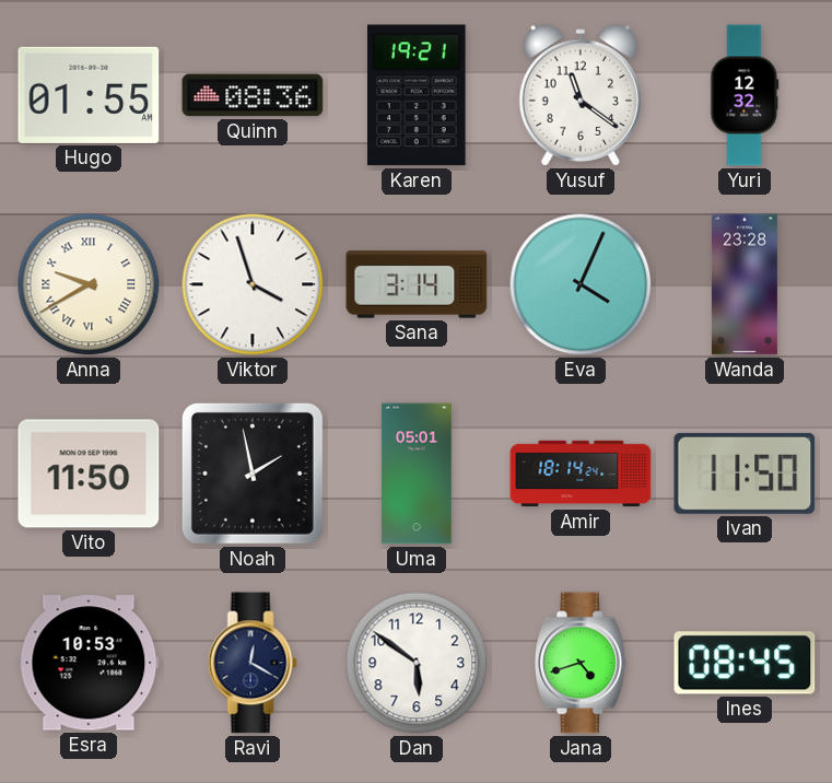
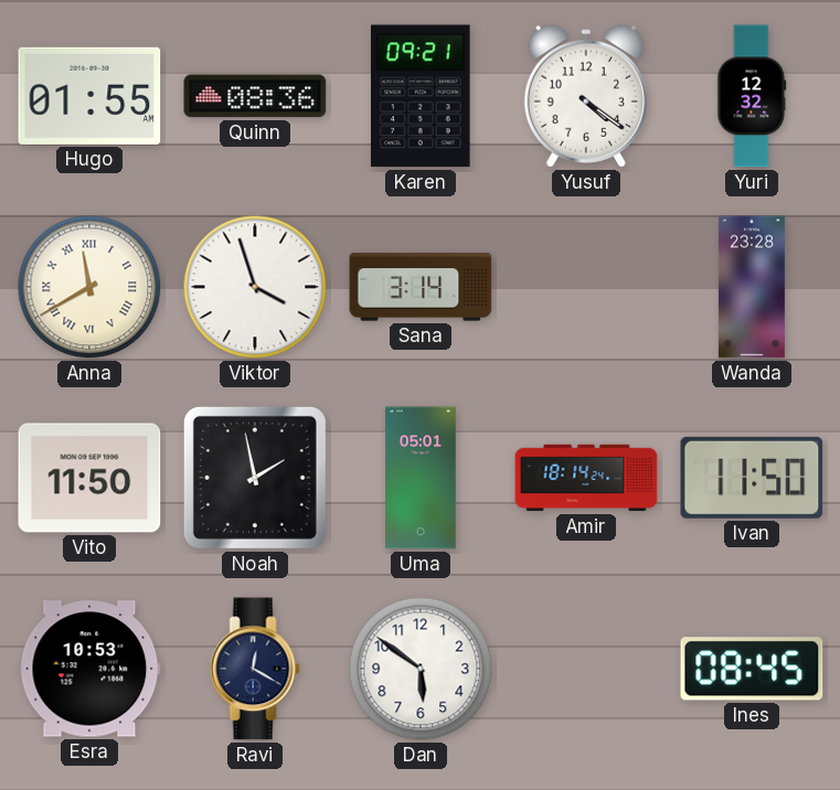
Karen: 19:21 -> 09:21 (422, 96)
Yusuf: 11:21 -> 4:21 (585, 96)
Anna: 9:40 -> 11:40 (89, 287)
Eva: 4:04 -> none (581, 284)
Jana: 4:42 -> none (582, 663)
